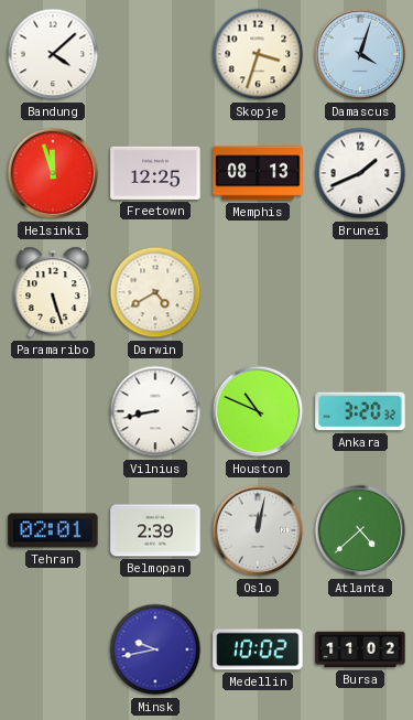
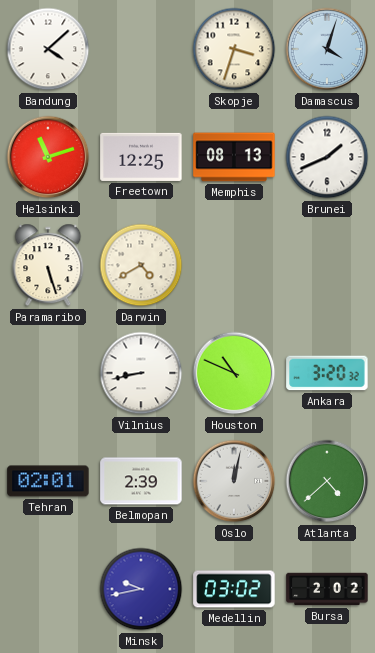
Helsinki: 11:57 -> 11:12 (48, 157)
Medellin: 10:02 -> 03:02 (234, 589)
Bursa: 11:02 -> 2:02 (327, 589)
